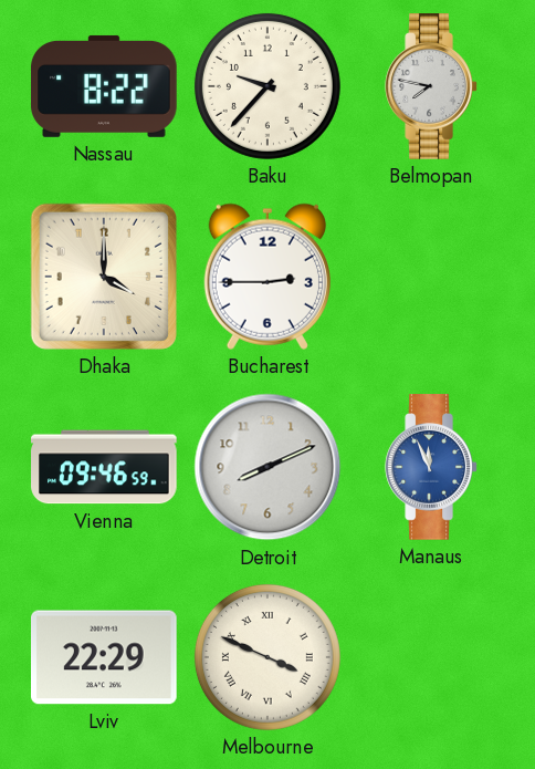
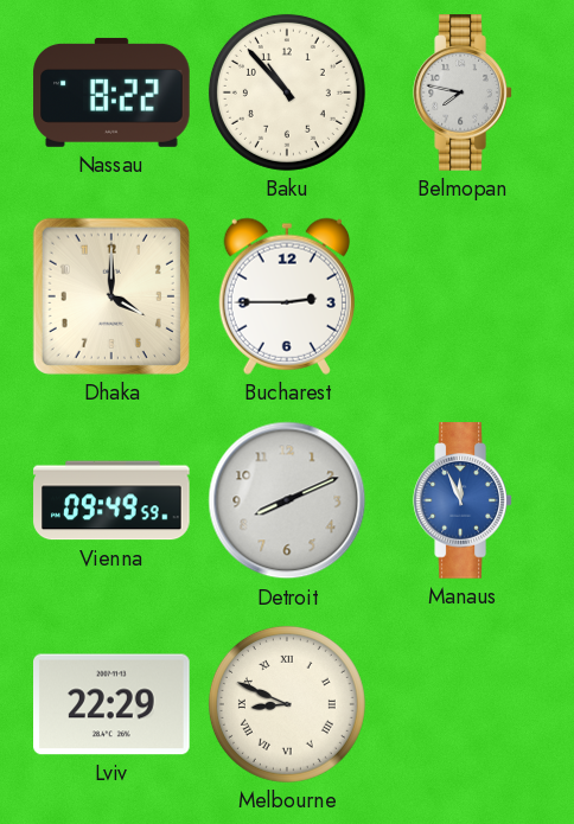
Baku: 9:37 -> 10:53 (287, 92)
Vienna: 09:46 -> 09:49 (111, 500)
Melbourne: 3:49 -> 8:49 (287, 704)
